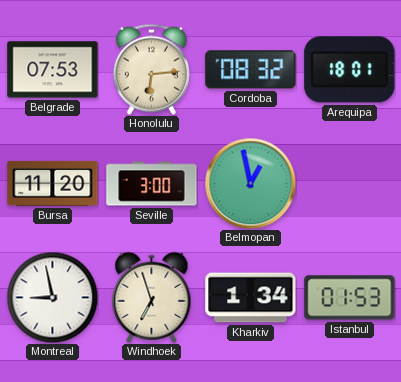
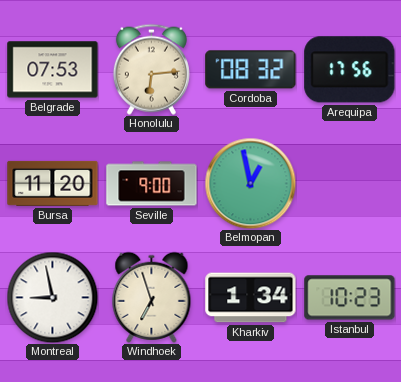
Arequipa: 18:01 -> 17:56 (350, 70)
Seville: 3:00 -> 9:00 (152, 184)
Istanbul: 01:53 -> 10:23 (350, 298)
